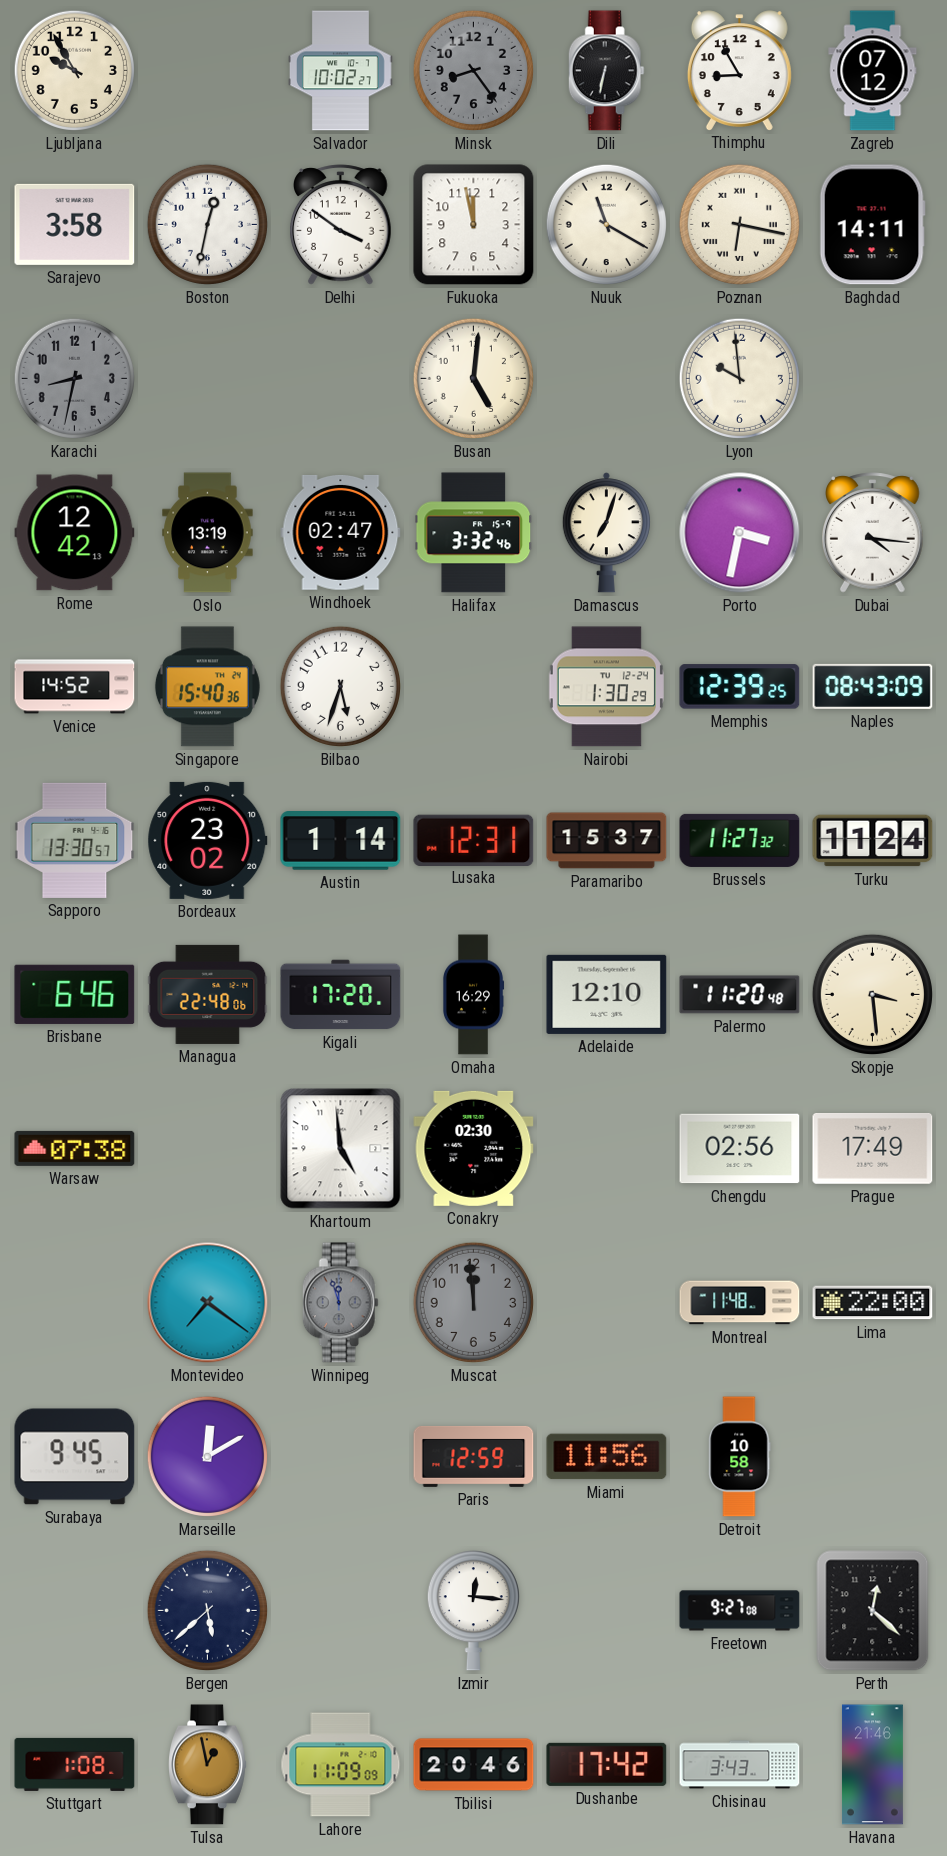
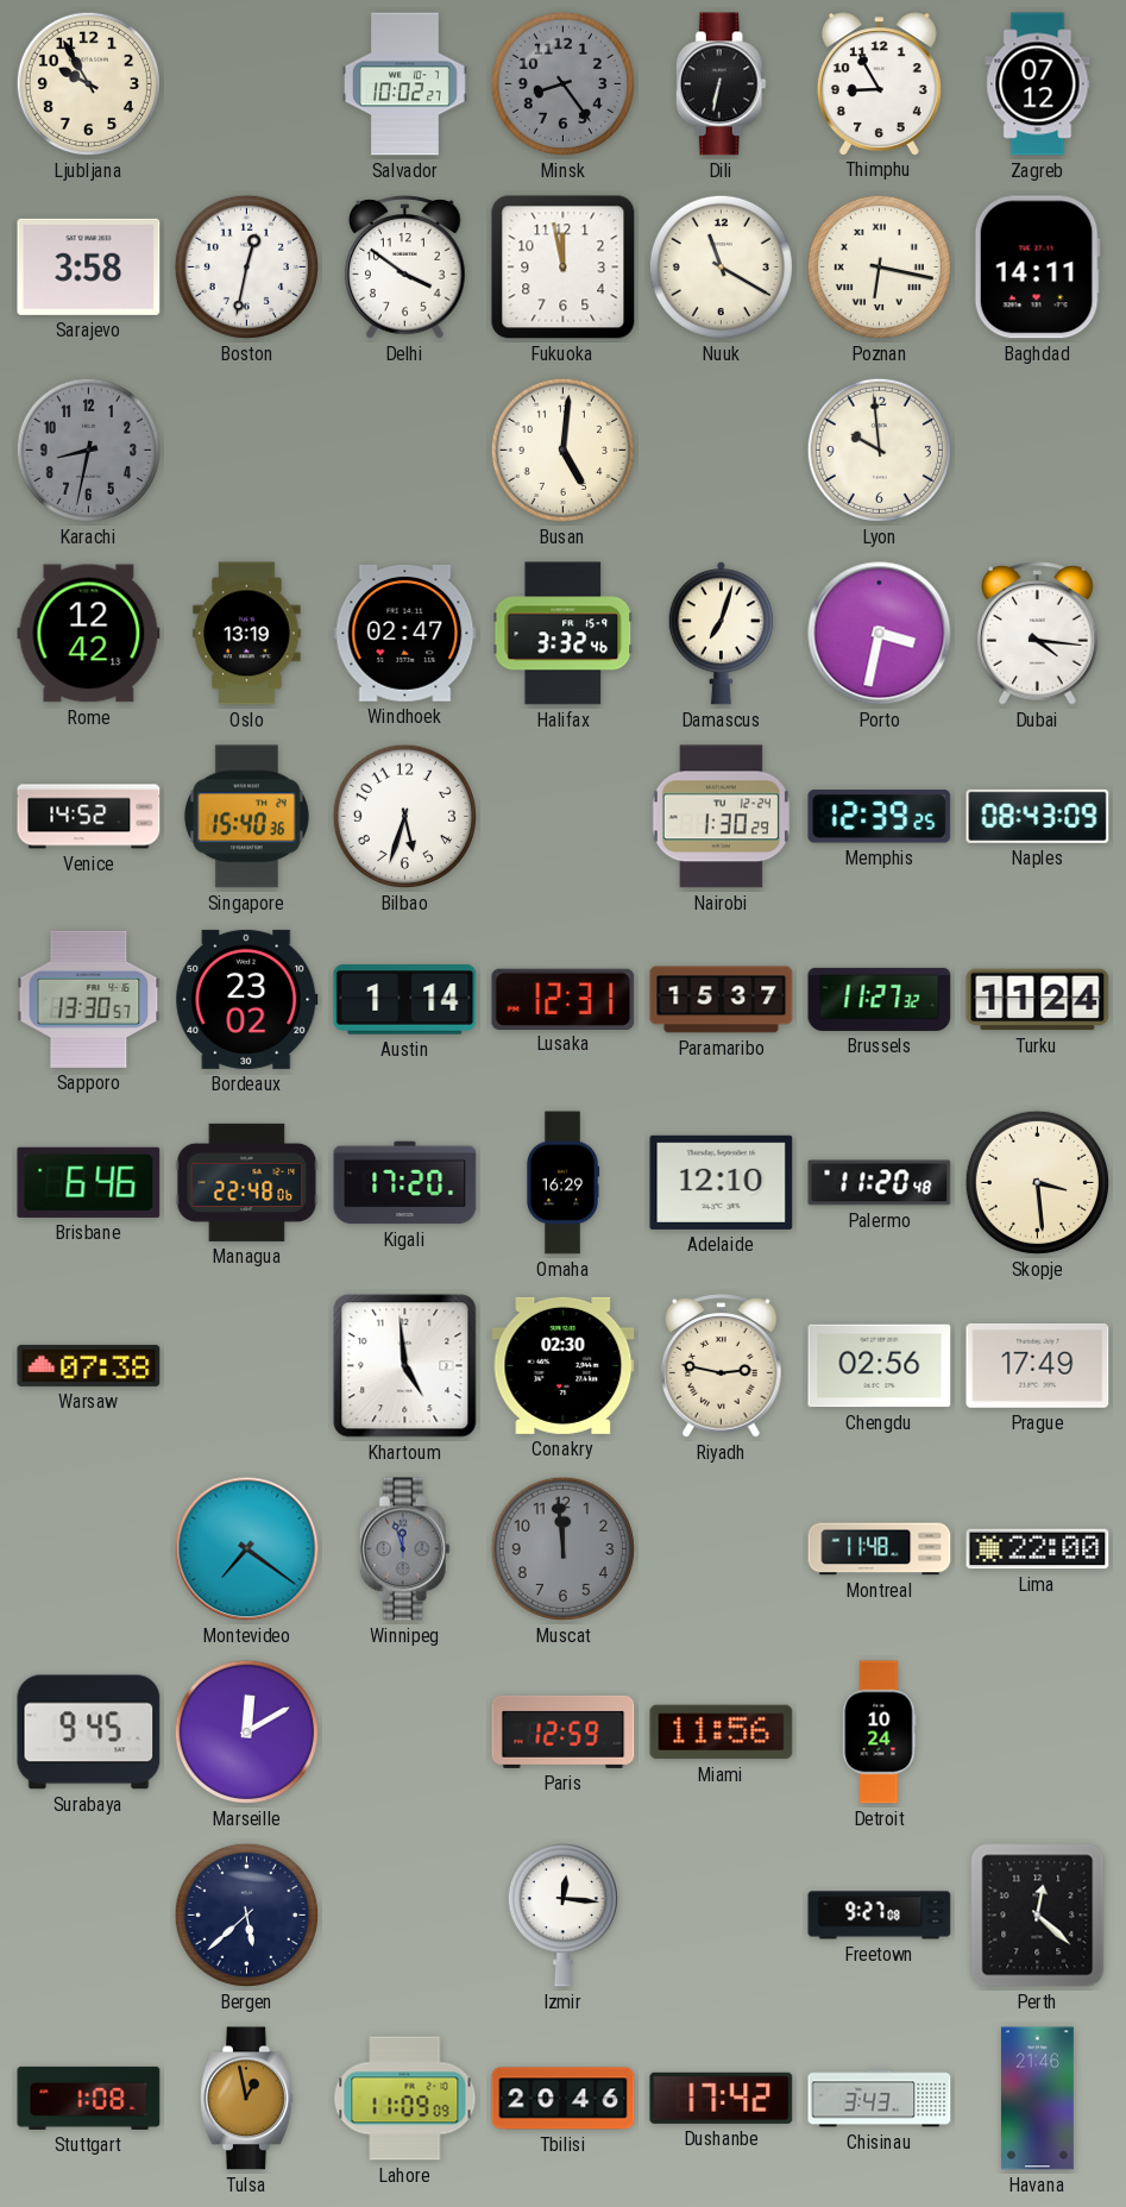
Riyadh: none -> 2:47 (722, 1366)
Detroit: 10:58 -> 10:24 (880, 1733)
